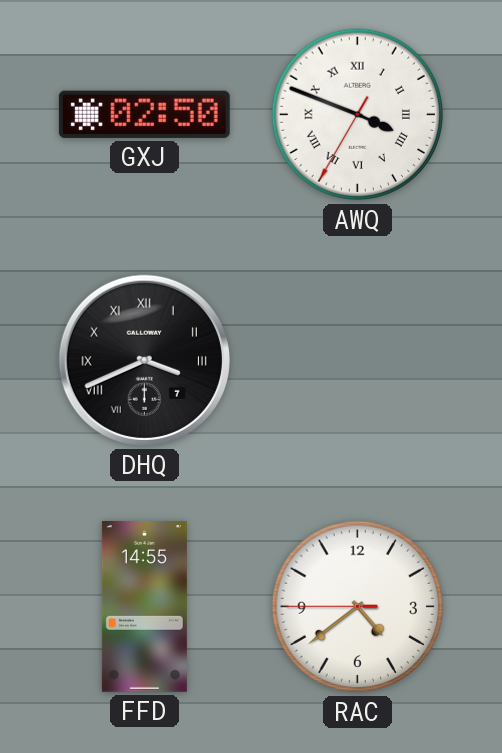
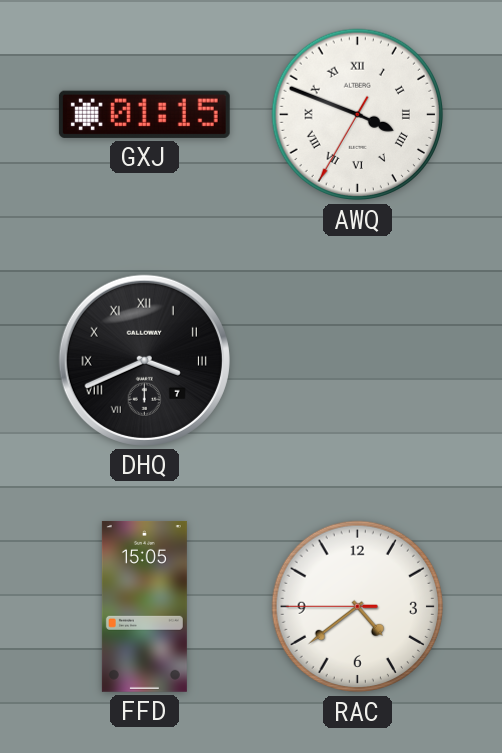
GXJ: 02:50 -> 01:15 (144, 114)
FFD: 14:55 -> 15:05 (144, 606)
